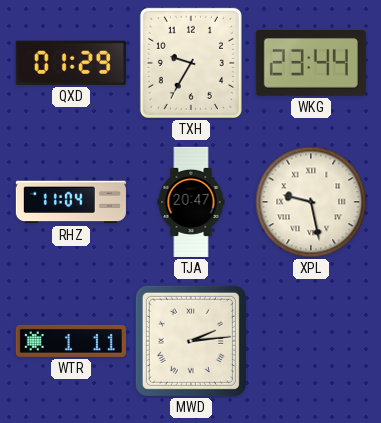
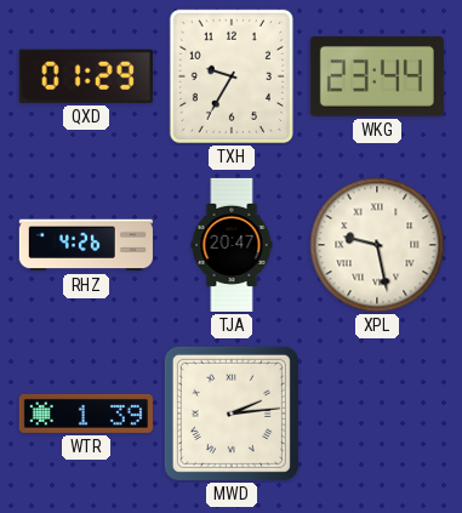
RHZ: 11:04 -> 4:26 (86, 245)
WTR: 1:11 -> 1:39 (86, 414)
